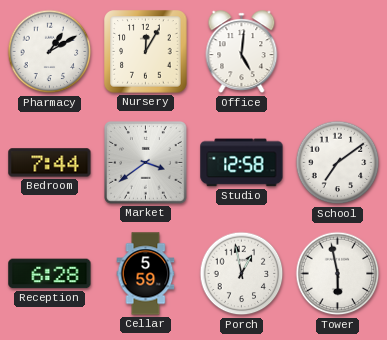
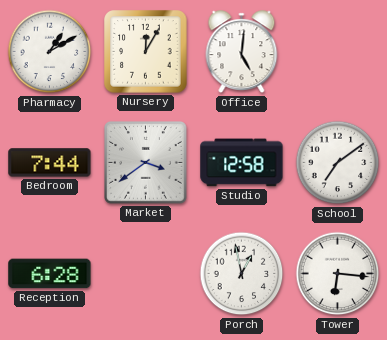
Cellar: 5:59 -> none (146, 274)
Tower: 5:58 -> 6:16 (338, 274)
